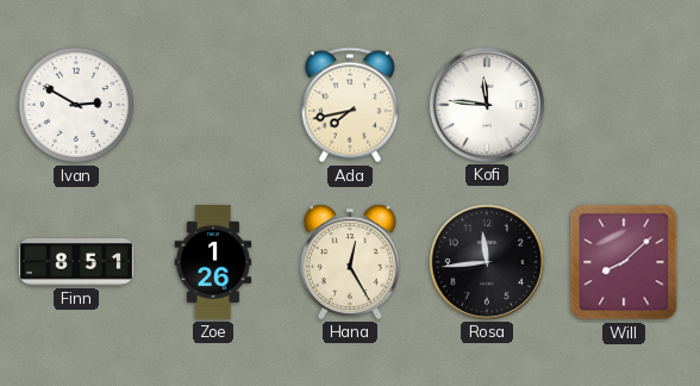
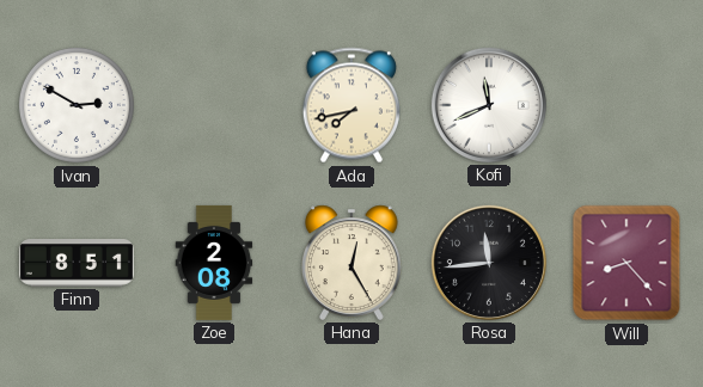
Kofi: 11:46 -> 11:41 (489, 105)
Zoe: 1:26 -> 2:08 (214, 263)
Will: 8:08 -> 8:23 (626, 263)
